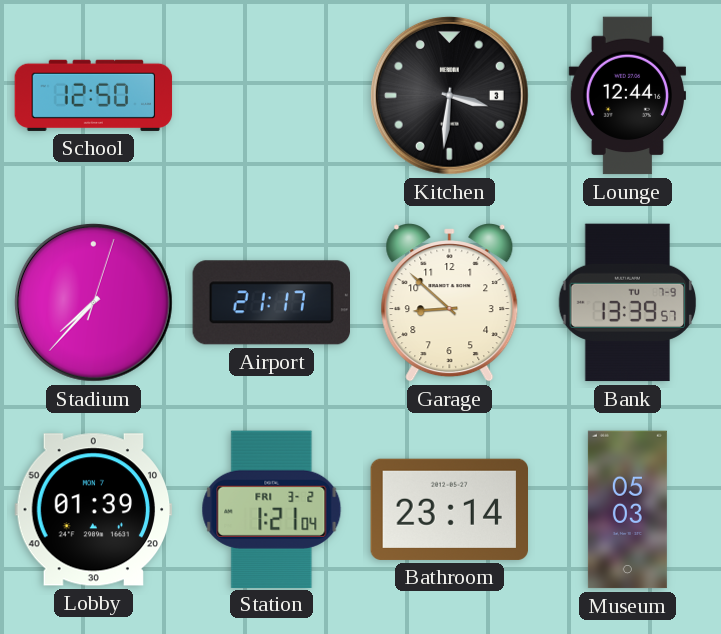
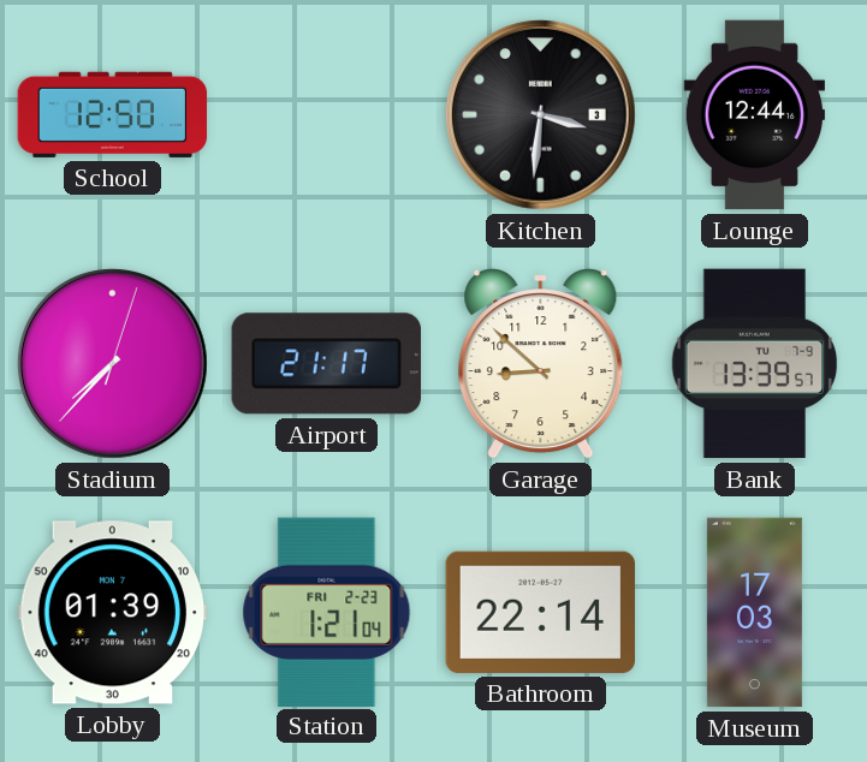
Station date: FRI 3-2 -> FRI 2-23 (327, 612)
Bathroom: 23:14 -> 22:14 (540, 612)
Museum: 05:03 -> 17:03 (754, 613)
